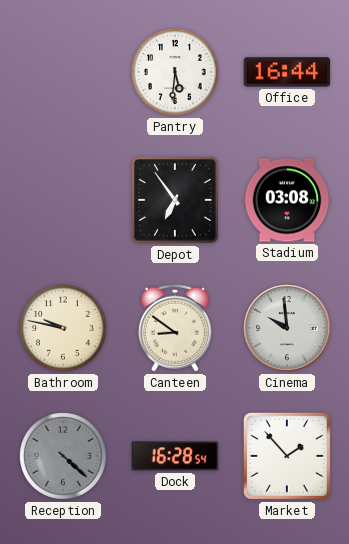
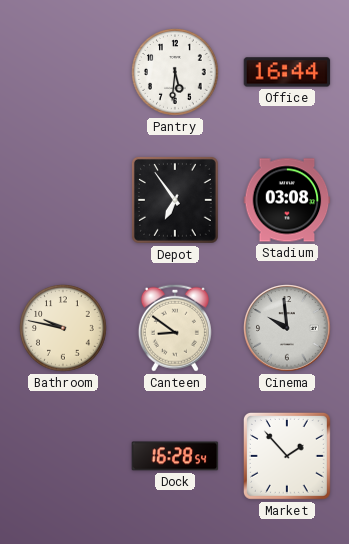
Reception: 4:22 -> none (63, 456)
